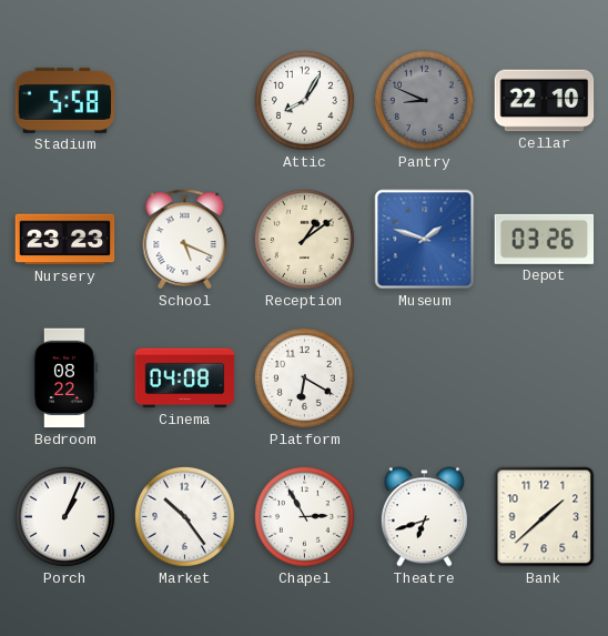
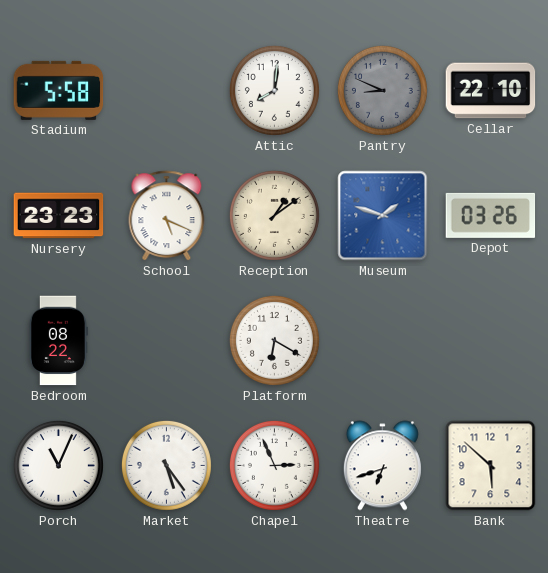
Attic: 8:05 -> 8:01 (274, 90)
Cinema: 04:08 -> none (185, 378)
Porch: 1:04 -> 11:04 (58, 465)
Market: 10:24 -> 5:24 (166, 465)
Chapel: 2:55 -> 2:56 (274, 465)
Bank: 1:38 -> 5:52 (491, 466)
